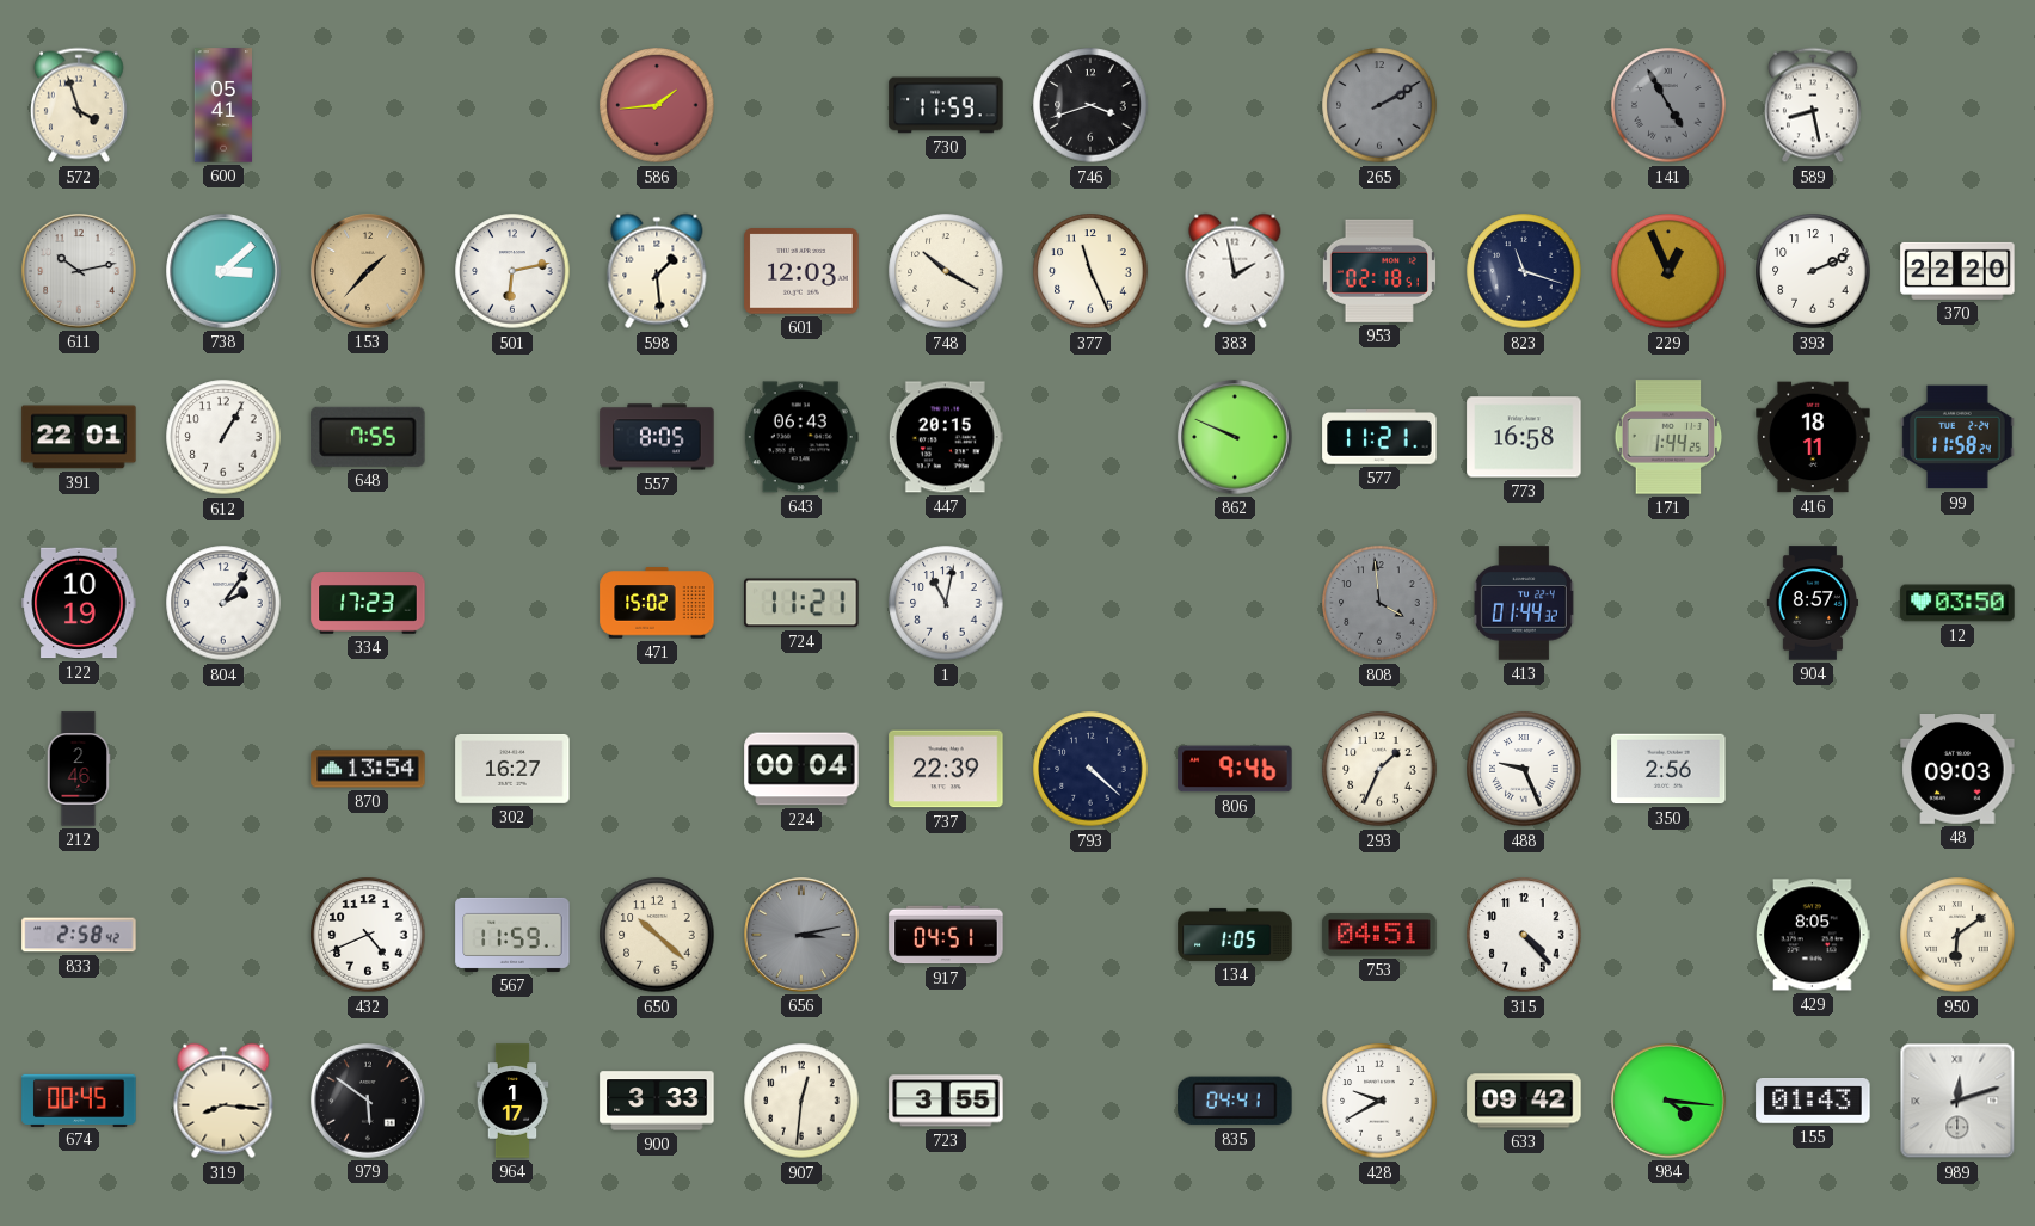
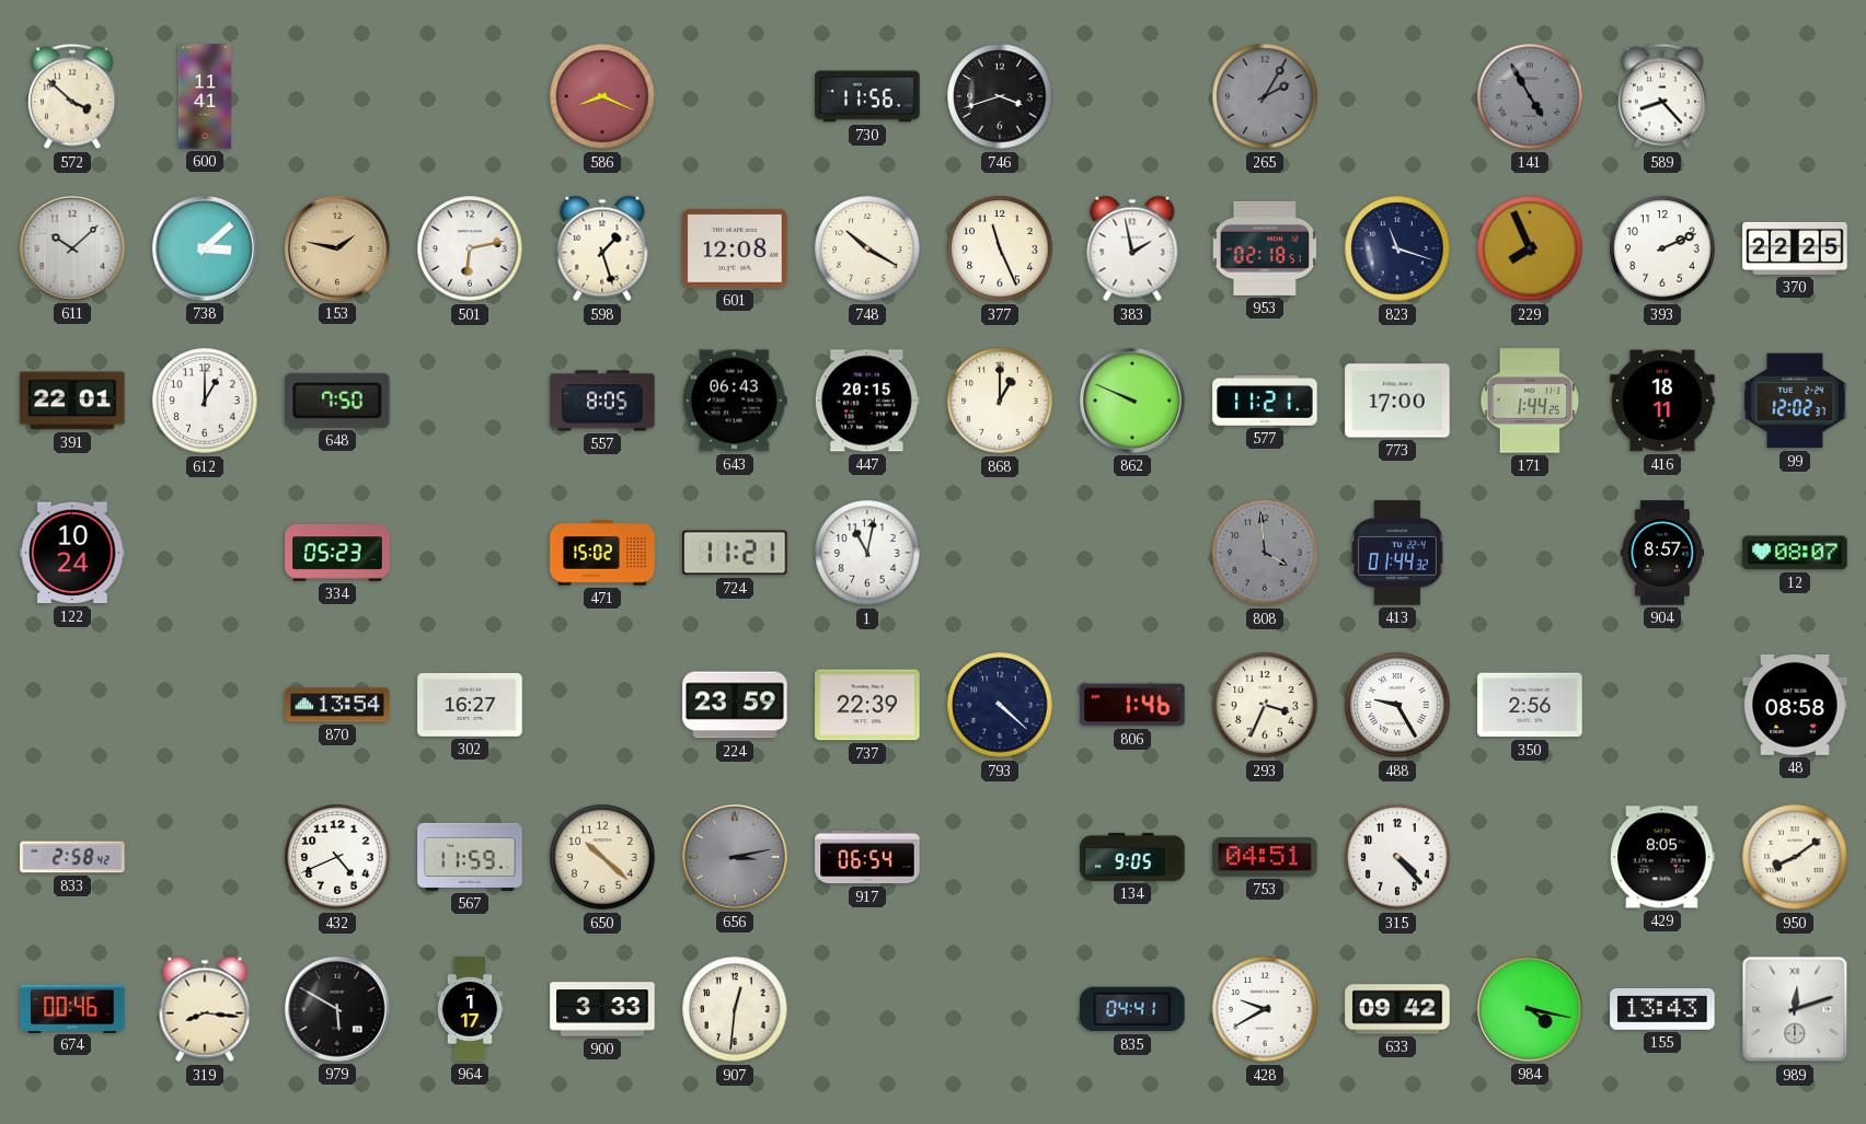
572: 3:57 -> 3:52 (72, 96)
600: 05:41 -> 11:41 (205, 96)
586: 1:44 -> 8:19 (602, 96)
730: 11:59 -> 11:56 (867, 96)
265: 2:10 -> 2:05 (1265, 96)
589: 8:28 -> 8:23 (1662, 96)
611: 10:13 -> 10:08 (72, 248)
153: 1:37 -> 1:47 (337, 248)
598: 1:29 -> 1:27 (602, 248)
601: 12:03 -> 12:08 (735, 248)
229: 12:56 -> 7:56 (1530, 248)
370: 22:20 -> 22:25 (1795, 248)
612: 1:05 -> 1:00 (205, 401)
648: 7:55 -> 7:50 (337, 401)
868: none -> 1:00 (1000, 401)
773: 16:58 -> 17:00 (1397, 401)
99: 11:58 -> 12:02 (1795, 401)
122: 10:19 -> 10:24 (72, 553)
804: 2:06 -> none (223, 603)
334: 17:23 -> 05:23 (337, 553)
12: 03:50 -> 08:07 (1795, 553)
212: 2:46 -> none (79, 769)
224: 00:04 -> 23:59 (735, 705)
806: 9:46 -> 1:46 (1132, 705)
293: 1:34 -> 3:34 (1265, 705)
488: 9:26 -> 9:25 (1397, 705)
48: 09:03 -> 08:58 (1795, 706)
917: 04:51 -> 06:54 (867, 857)
134: 1:05 -> 9:05 (1132, 857)
950: 6:09 -> 8:09 (1795, 857)
674: 00:45 -> 00:46 (72, 1008)
979: 5:51 -> 5:50 (337, 1009)
723: 3:55 -> none (946, 1101)
984: 4:16 -> 4:17 (1530, 1009)
155: 01:43 -> 13:43 (1662, 1010)
